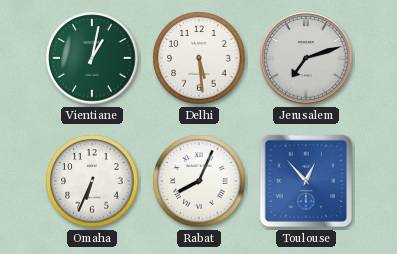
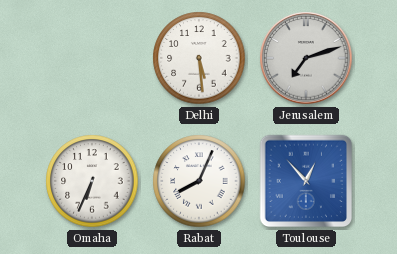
Vientiane: 1:02 -> none (92, 58)
